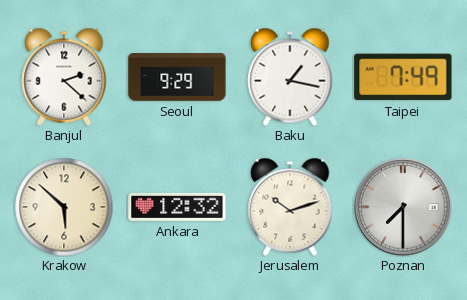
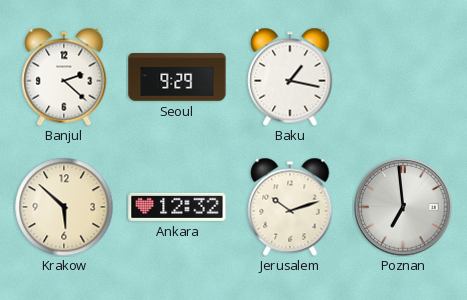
Taipei: 7:49 -> none (403, 77)
Poznan: 7:30 -> 6:59 (403, 207)
